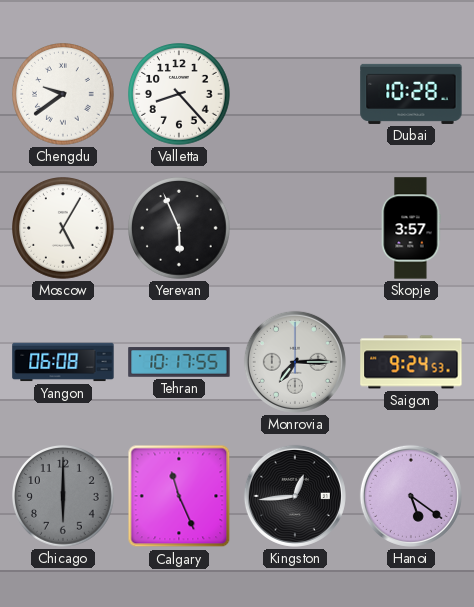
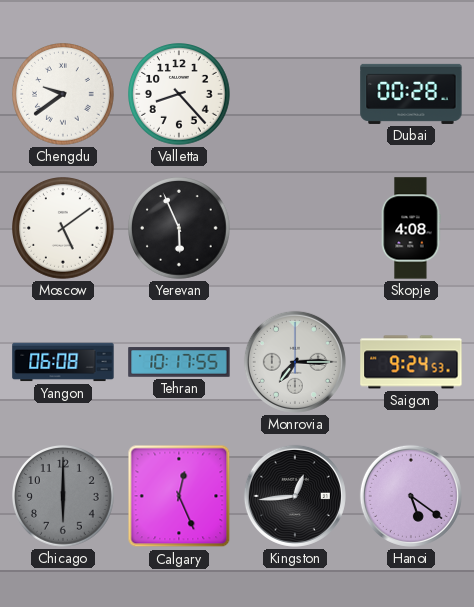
Dubai: 10:28 -> 00:28 (411, 94)
Moscow: 5:05 -> 5:09 (64, 229)
Skopje: 3:57 -> 4:08 (411, 228)
Calgary: 11:26 -> 12:26 (179, 496)
